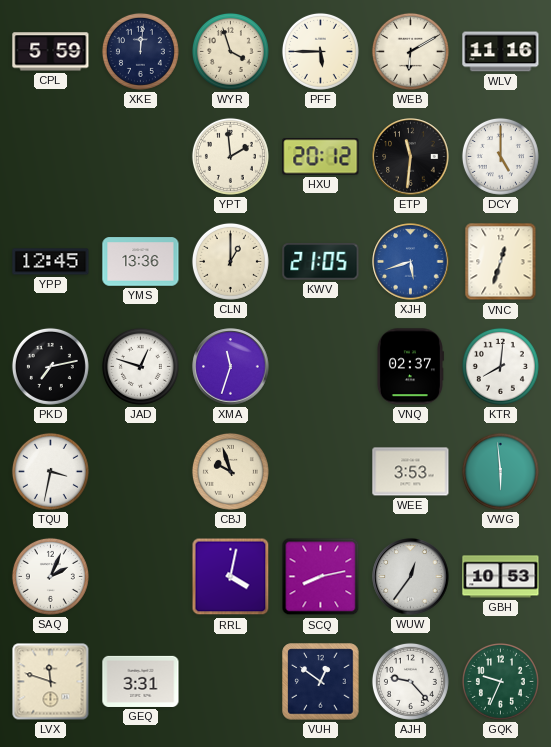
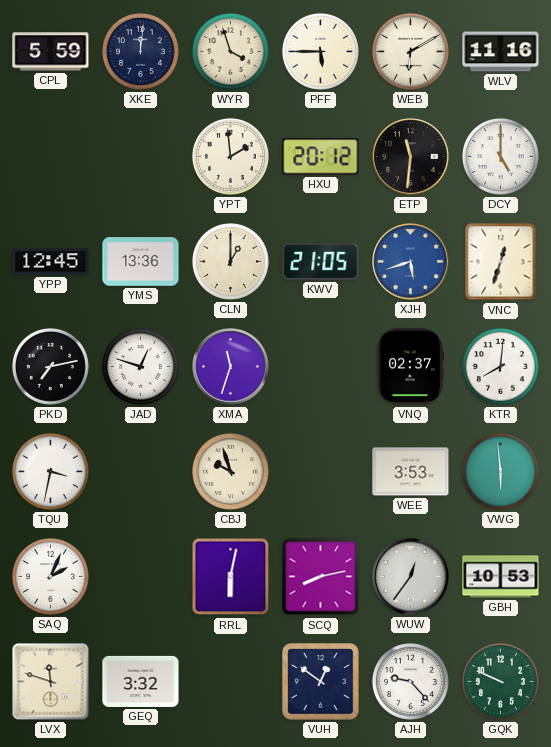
RRL: 4:02 -> 6:02 (231, 577)
GEQ: 3:31 -> 3:32 (141, 681)
GQK: 9:34 -> 9:49 (500, 681)
